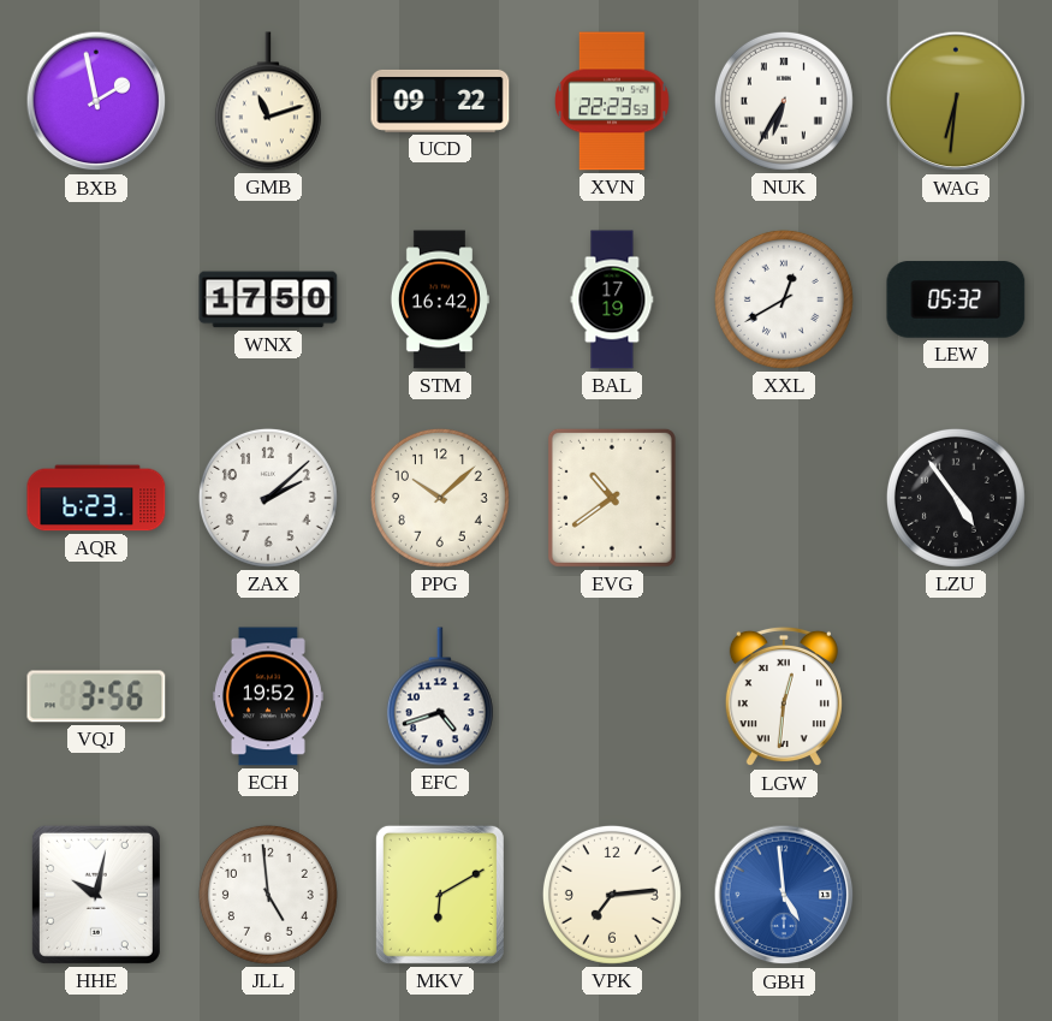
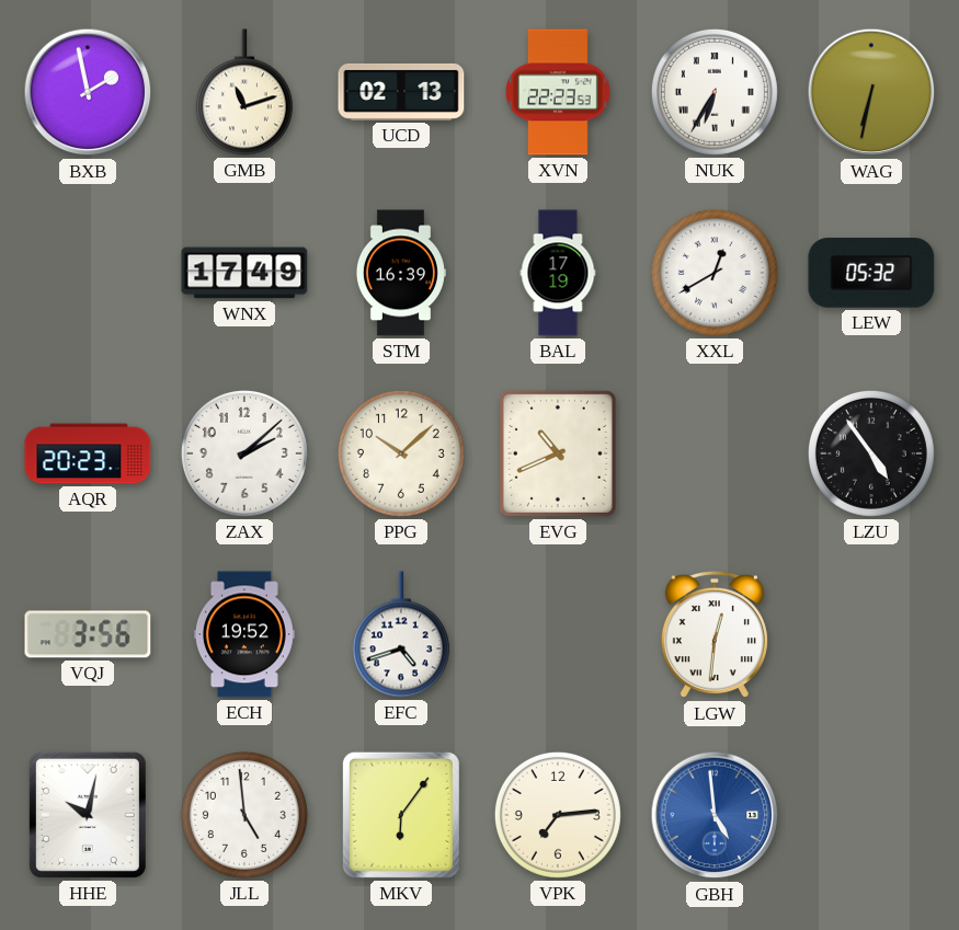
UCD: 09:22 -> 02:13 (401, 92)
WAG: 6:31 -> 6:32 (871, 92)
WNX: 17:50 -> 17:49 (244, 273)
STM: 16:42 -> 16:39 (400, 273)
AQR: 6:23 -> 20:23 (88, 453)
EVG: 10:39 -> 10:41 (558, 453)
MKV: 6:10 -> 6:06 (401, 815)
